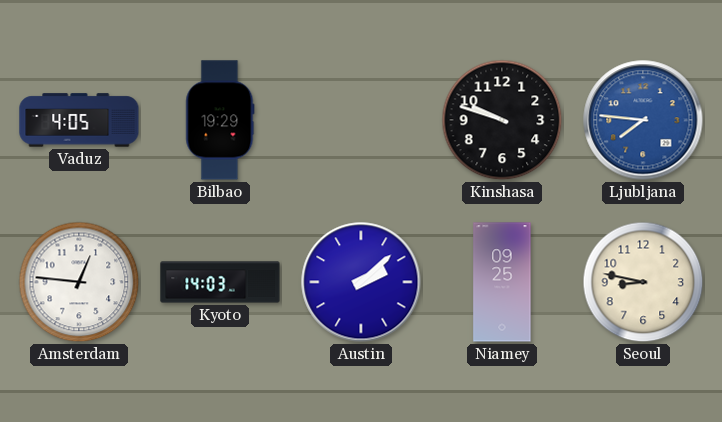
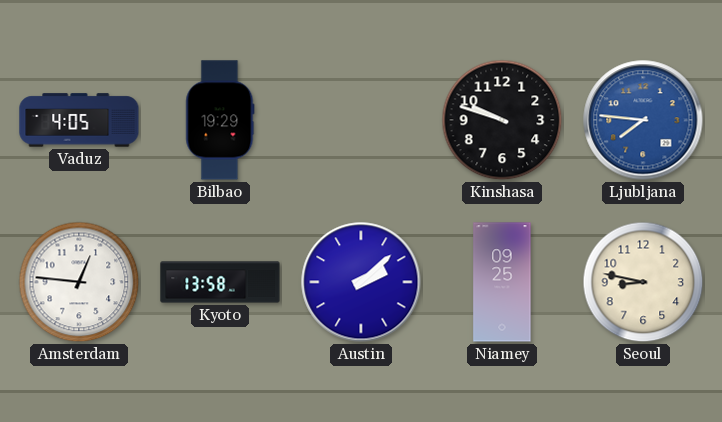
Kyoto: 14:03 -> 13:58 (220, 282)
